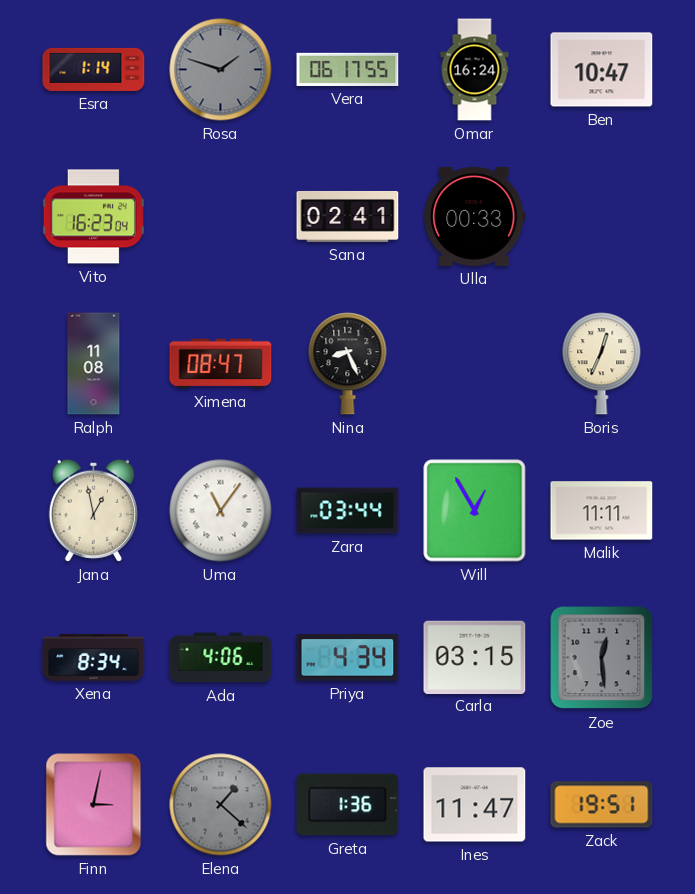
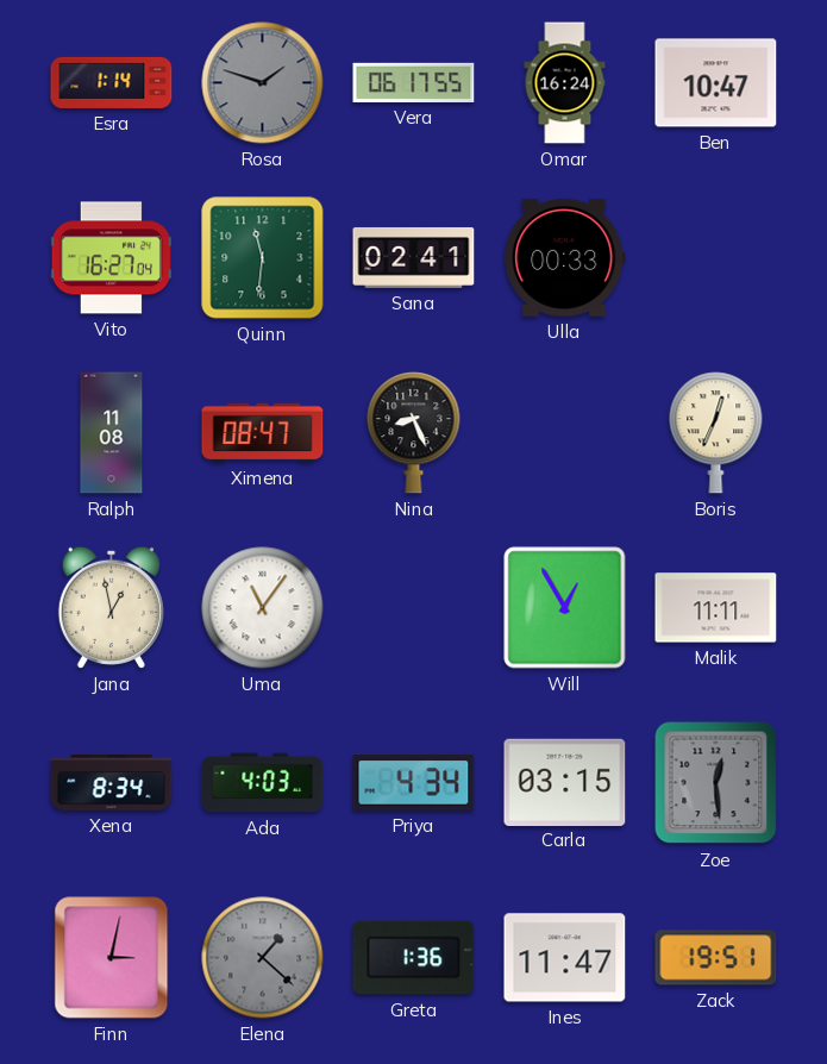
Vito: 16:23 -> 16:27 (111, 258)
Quinn: none -> 11:31 (263, 258)
Zara: 03:44 -> none (348, 511)
Ada: 4:06 -> 4:03 (263, 783)
